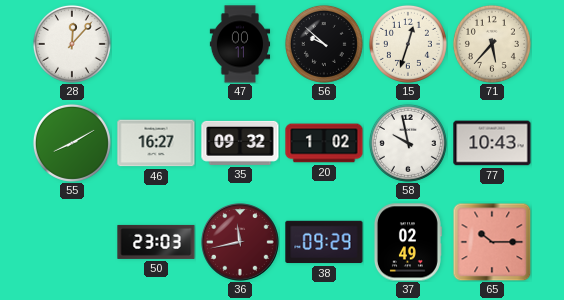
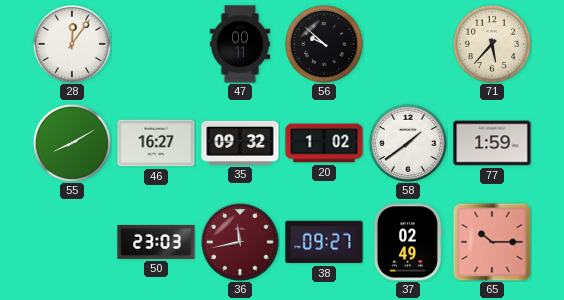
28: 12:07 -> 12:06 (72, 44)
15: 12:33 -> none (408, 44)
58: 9:58 -> 1:39 (408, 143)
77: 10:43 -> 1:59 (492, 143)
38: 09:29 -> 09:27 (324, 242)
